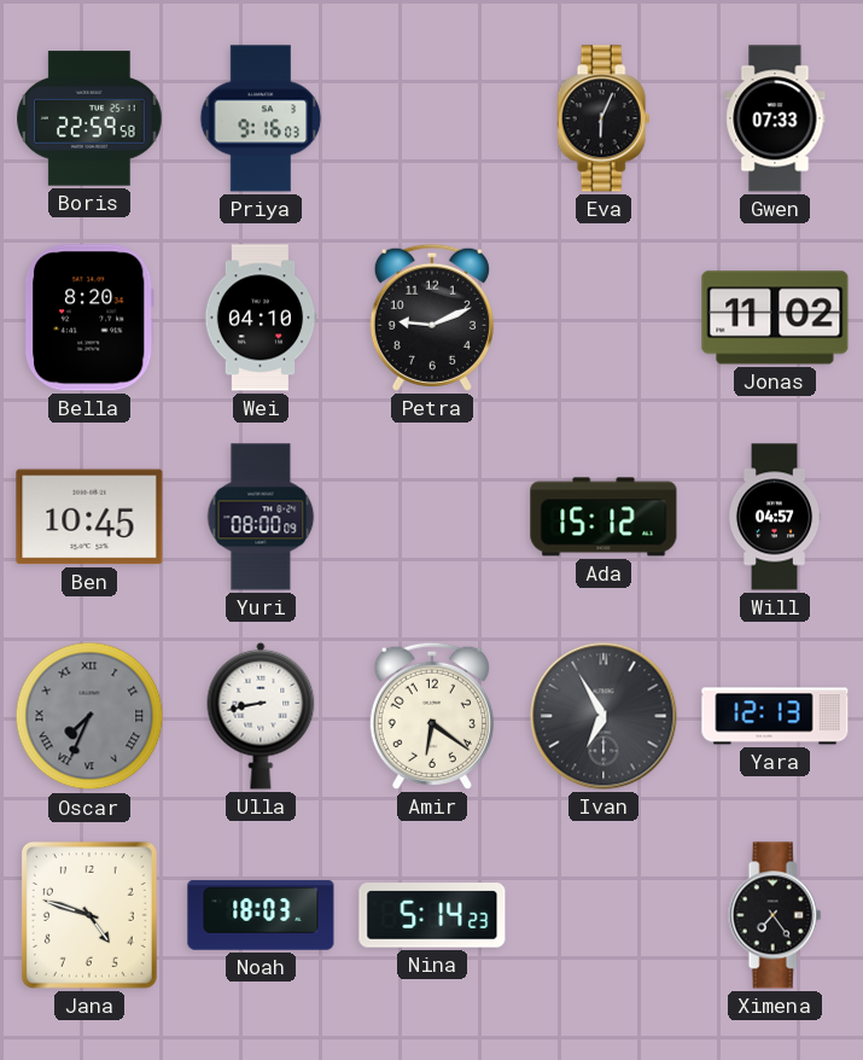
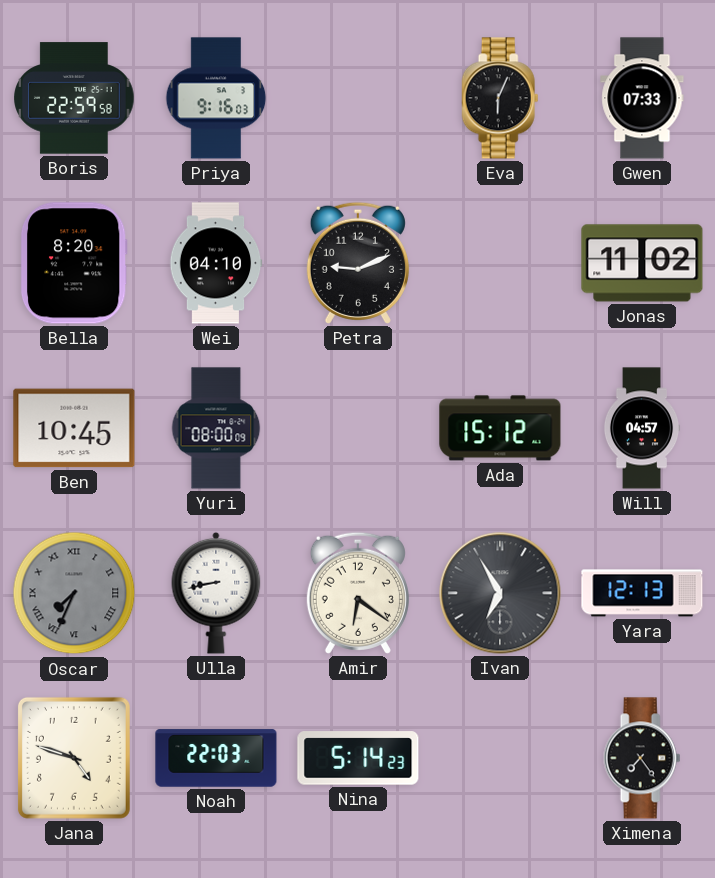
Noah: 18:03 -> 22:03 (216, 758)
